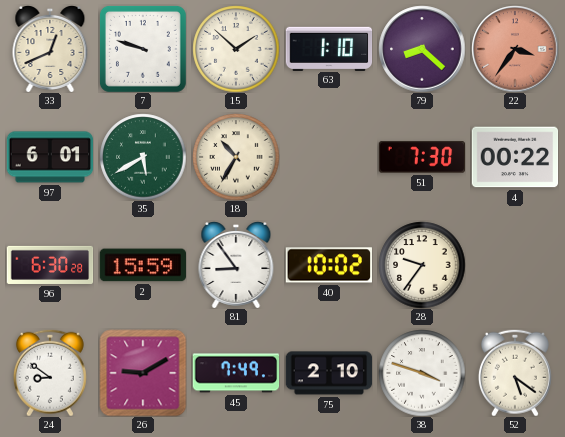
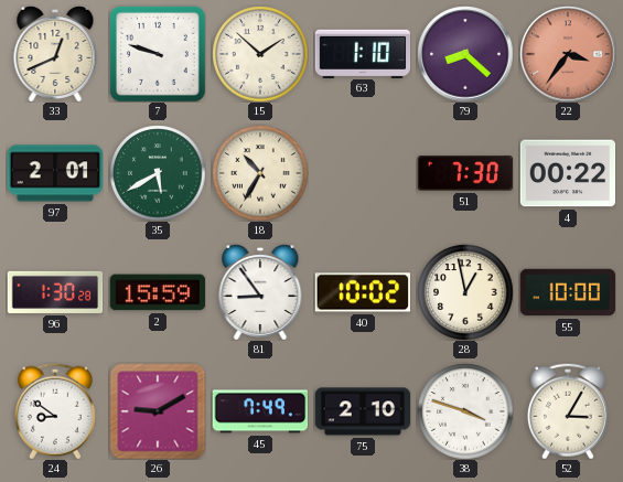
97: 6:01 -> 2:01 (55, 173)
96: 6:30 -> 1:30 (55, 292)
28: 9:36 -> 12:58 (465, 292)
55: none -> 10:00 (568, 292)
52: 5:21 -> 3:05 (568, 411)
